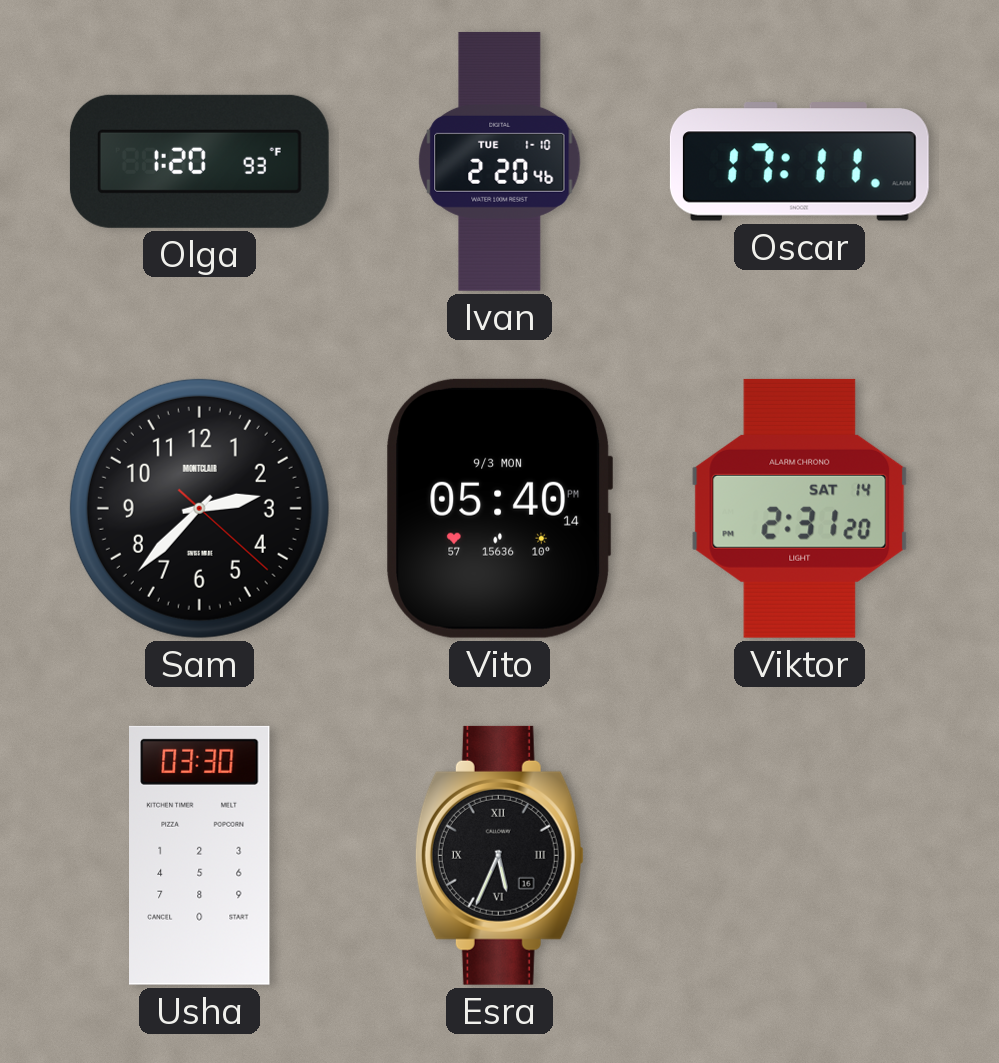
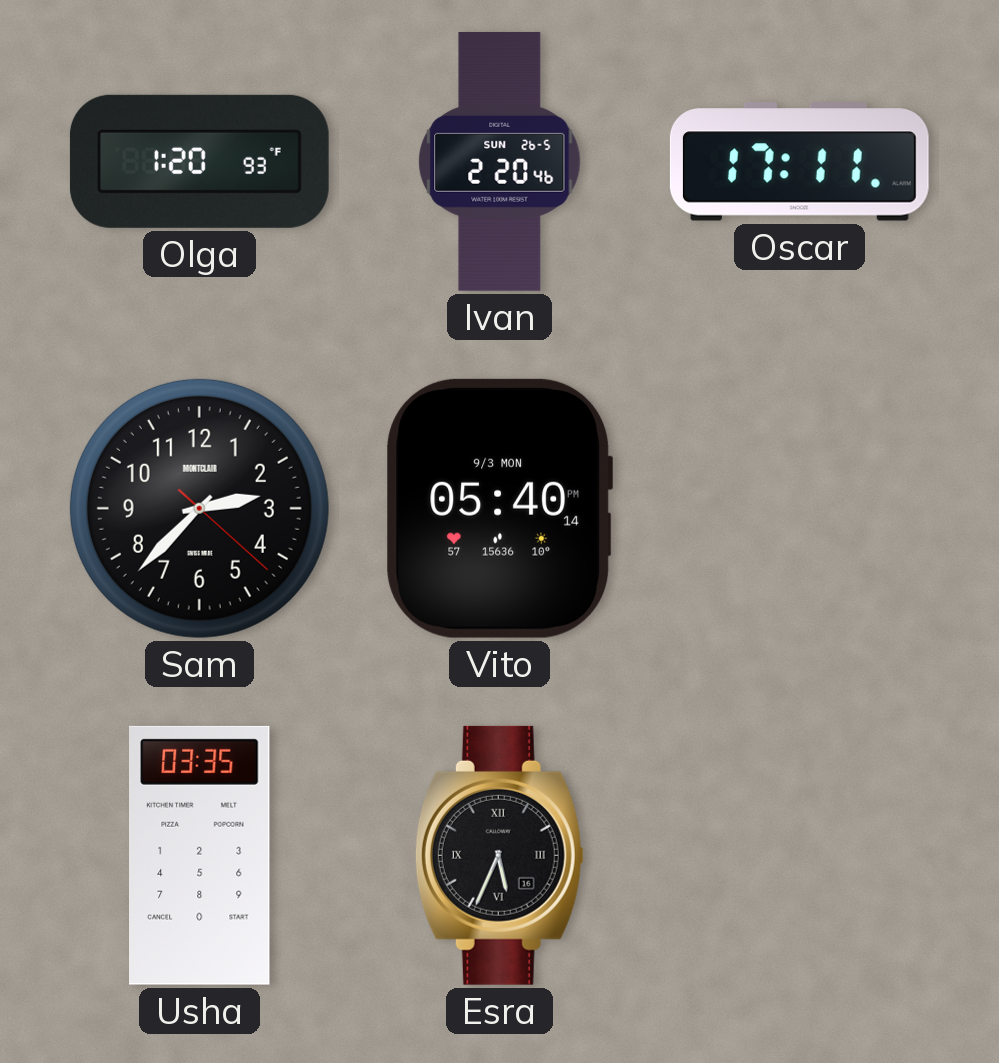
Ivan date: TUE 1-10 -> SUN 26-5 (500, 161)
Viktor: 2:31 -> none (800, 508)
Usha: 03:30 -> 03:35 (200, 855)
